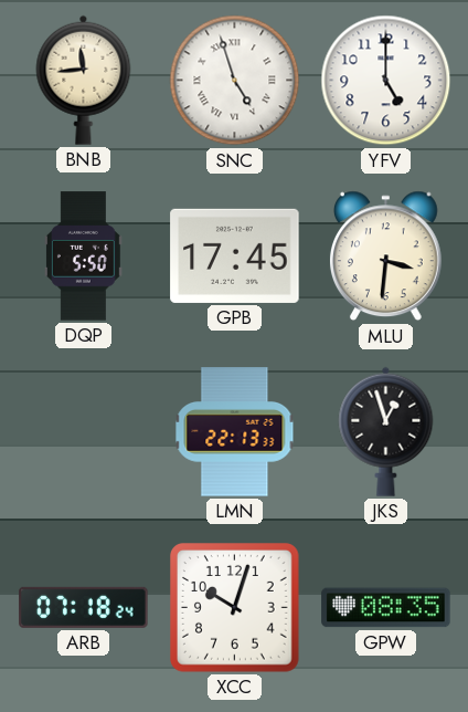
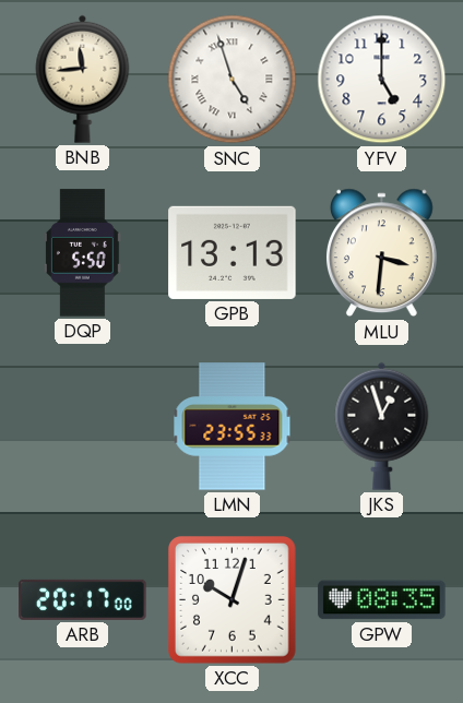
GPB: 17:45 -> 13:13 (233, 252)
LMN: 22:13 -> 23:55 (233, 427)
ARB: 07:18 -> 20:17 (83, 599)
